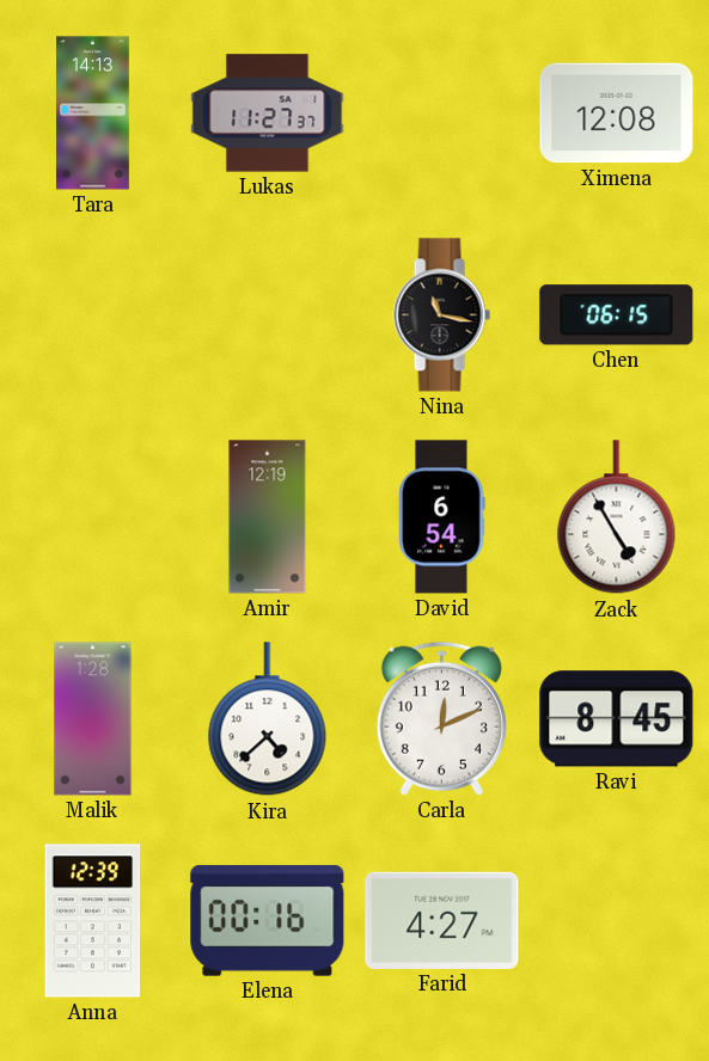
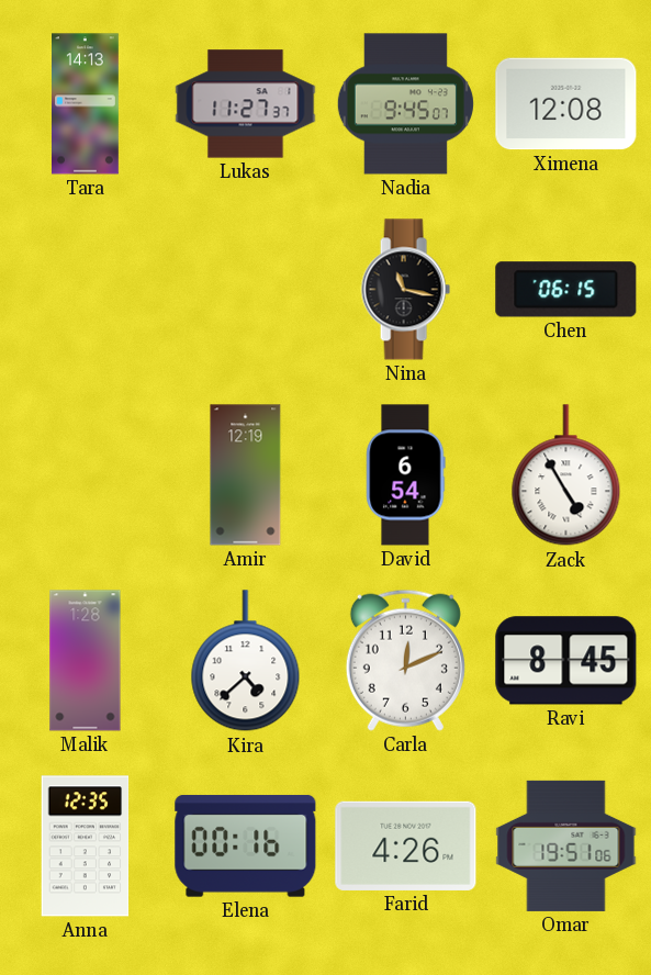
Nadia: none -> 9:45 (405, 104)
Anna: 12:39 -> 12:35 (86, 847)
Farid: 4:27 -> 4:26 (406, 845)
Omar: none -> 19:51 (566, 845)
